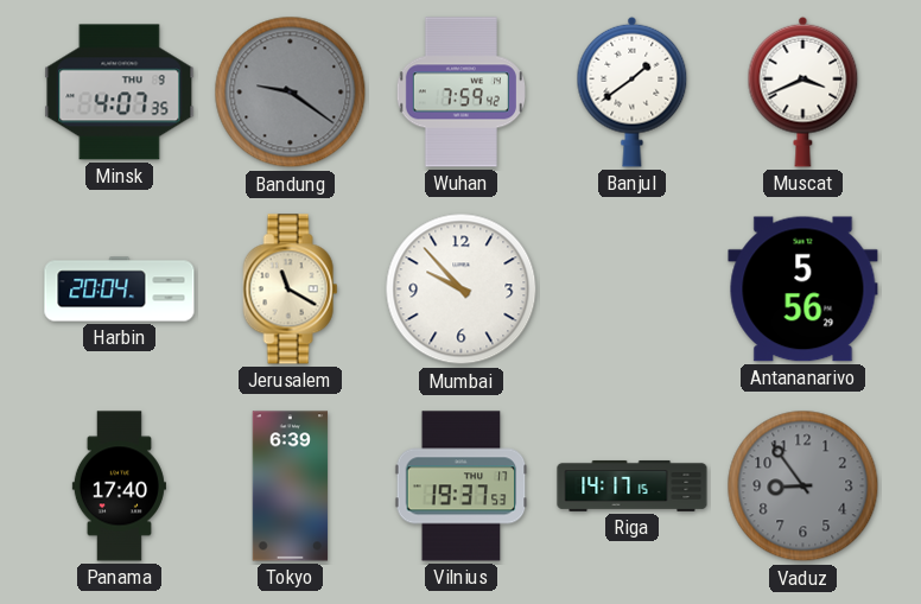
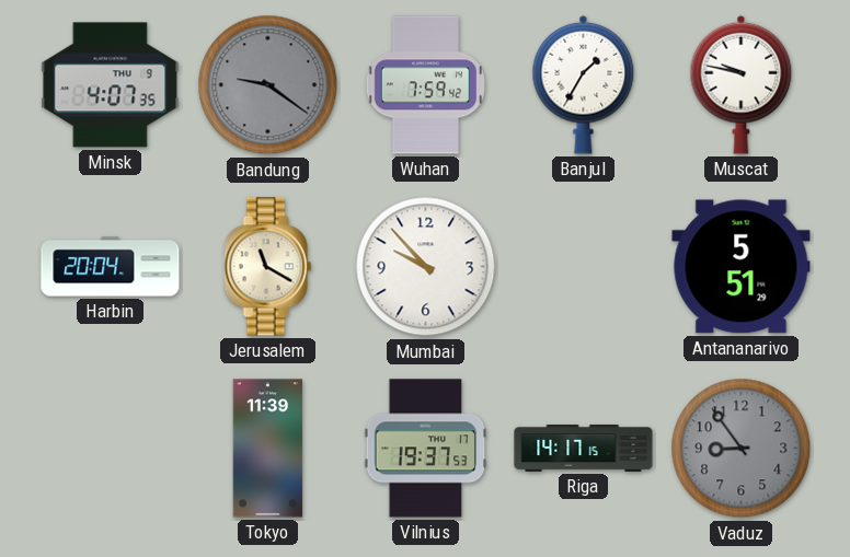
Banjul: 1:39 -> 1:35 (584, 84)
Muscat: 3:41 -> 9:47 (742, 84)
Antananarivo: 5:56 -> 5:51 (742, 267)
Panama: 17:40 -> none (119, 487)
Tokyo: 6:39 -> 11:39 (268, 449)
